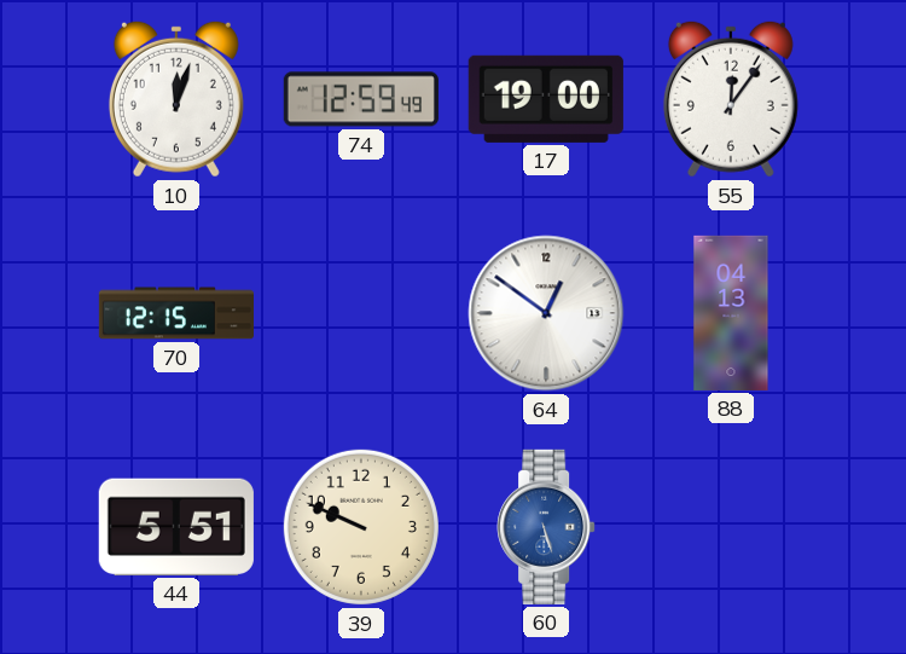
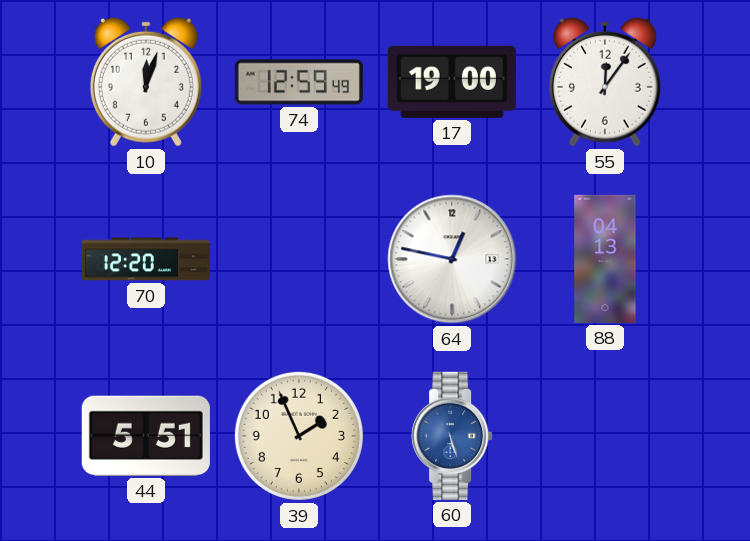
70: 12:15 -> 12:20 (145, 259)
64: 12:51 -> 12:47 (452, 259)
39: 9:49 -> 1:56 (299, 436)
